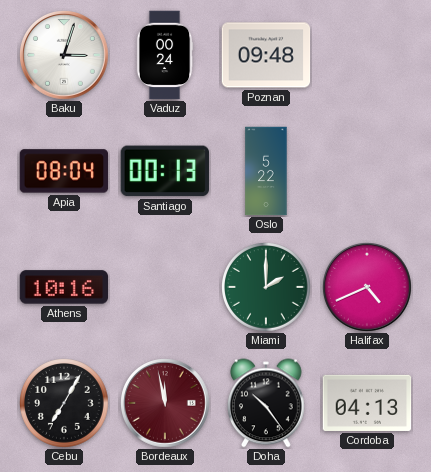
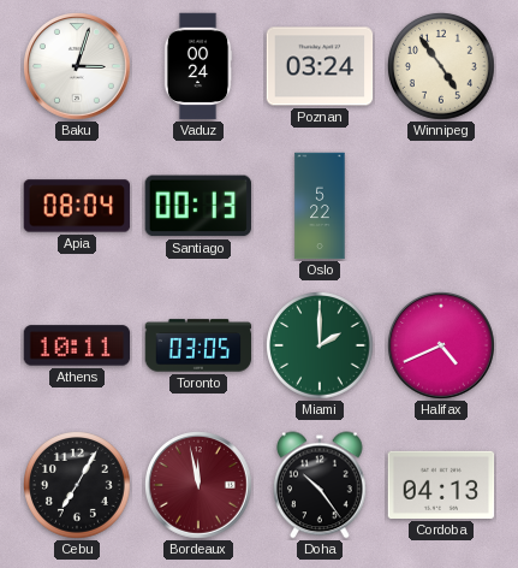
Poznan: 09:48 -> 03:24 (320, 66)
Winnipeg: none -> 4:54 (442, 67)
Athens: 10:16 -> 10:11 (77, 345)
Toronto: none -> 03:05 (198, 345)
